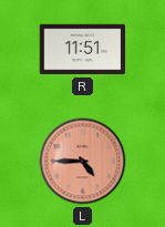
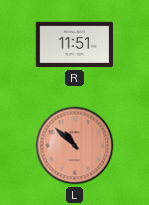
L: 4:45 -> 10:52 (75, 146)
